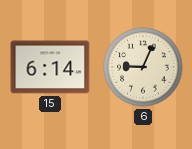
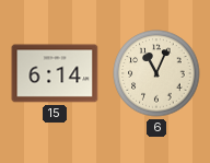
6: 9:04 -> 11:04 (156, 73)
